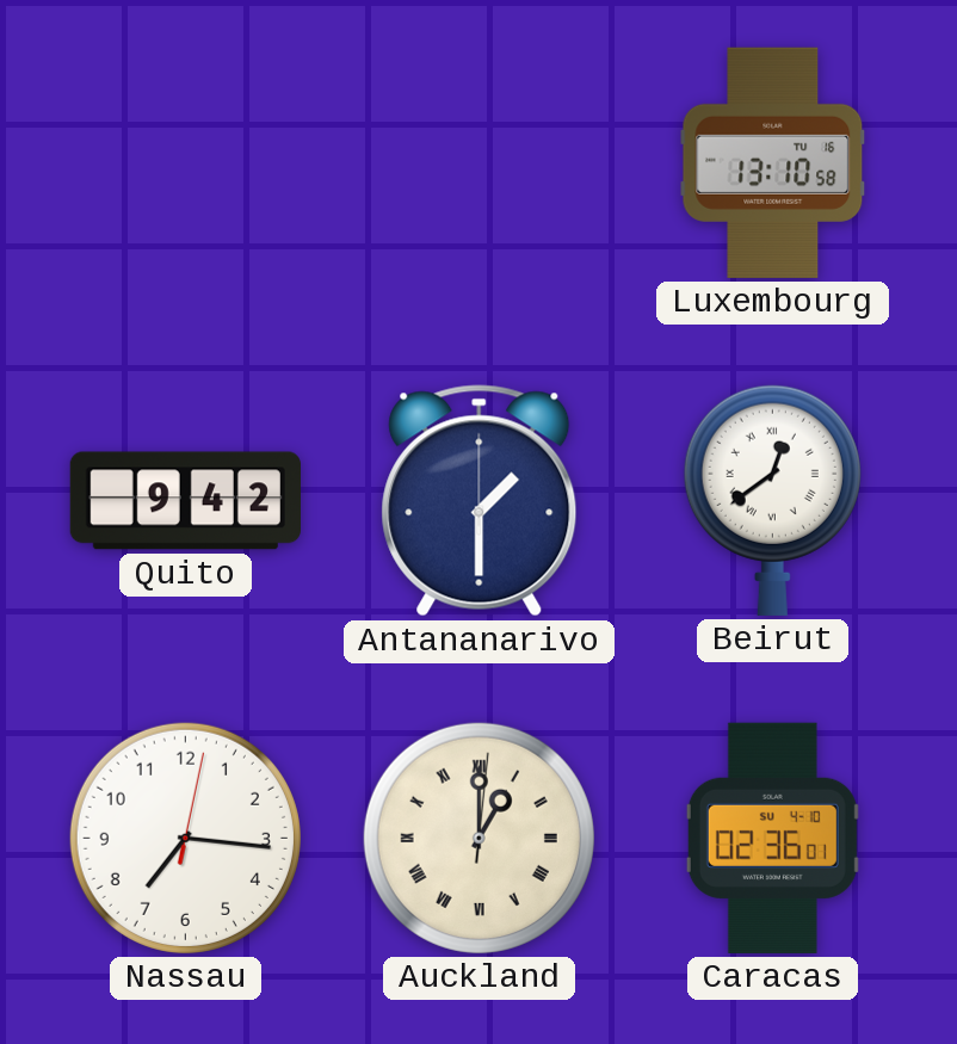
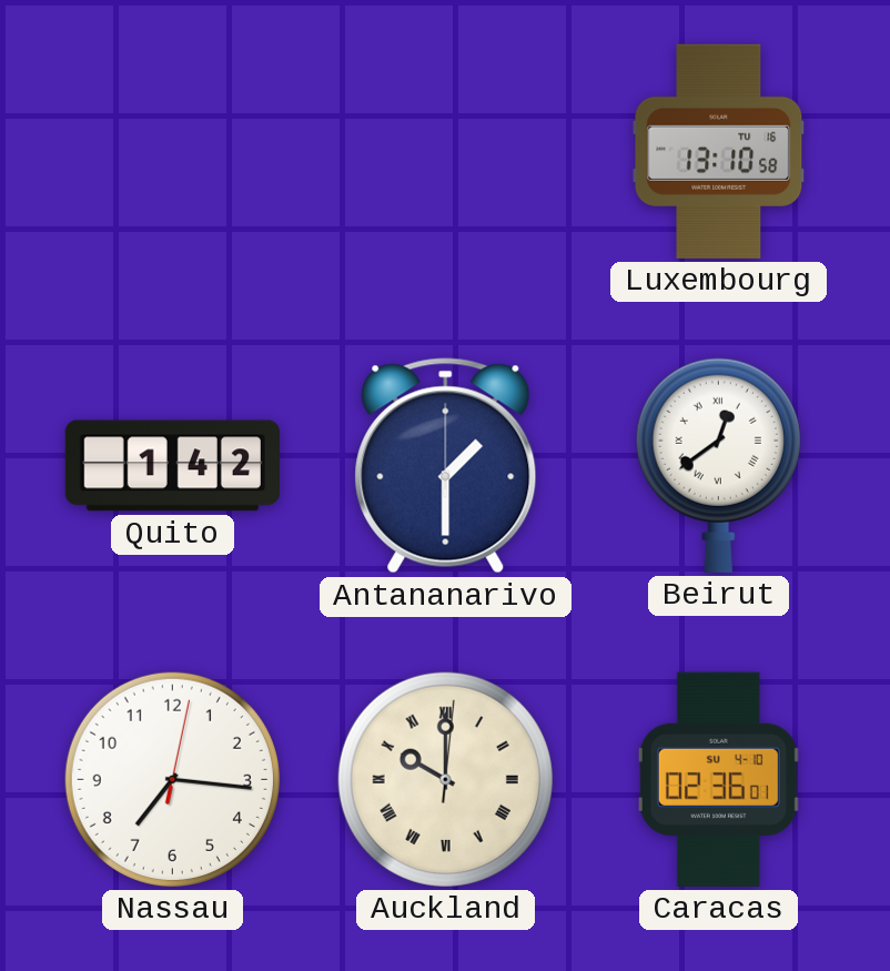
Quito: 9:42 -> 1:42 (172, 466)
Auckland: 1:00 -> 10:00 (445, 779)
